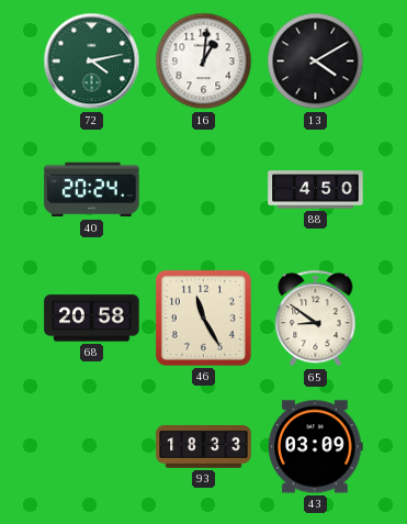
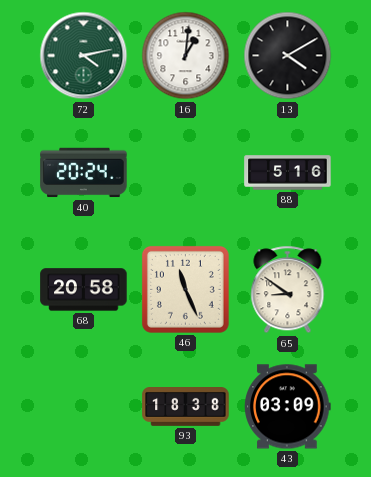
88: 4:50 -> 5:16 (288, 173)
46: 11:25 -> 11:26 (185, 289)
93: 18:33 -> 18:38 (186, 407)
